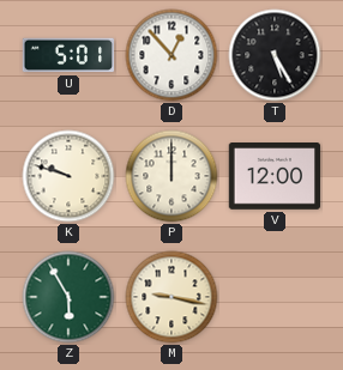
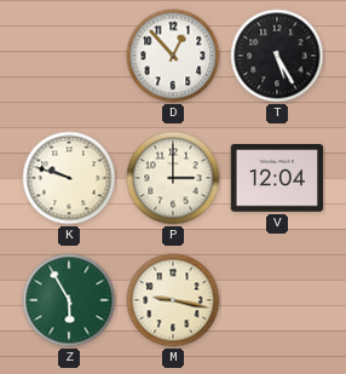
U: 5:01 -> none (68, 55)
P: 12:00 -> 3:00 (173, 178)
V: 12:00 -> 12:04 (277, 179)
